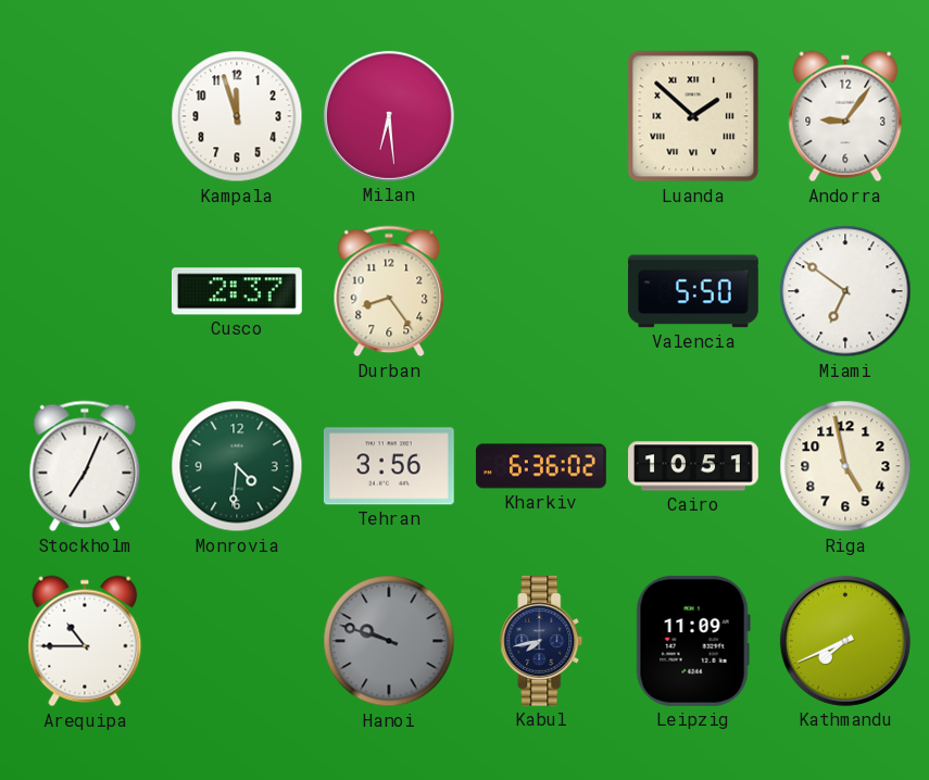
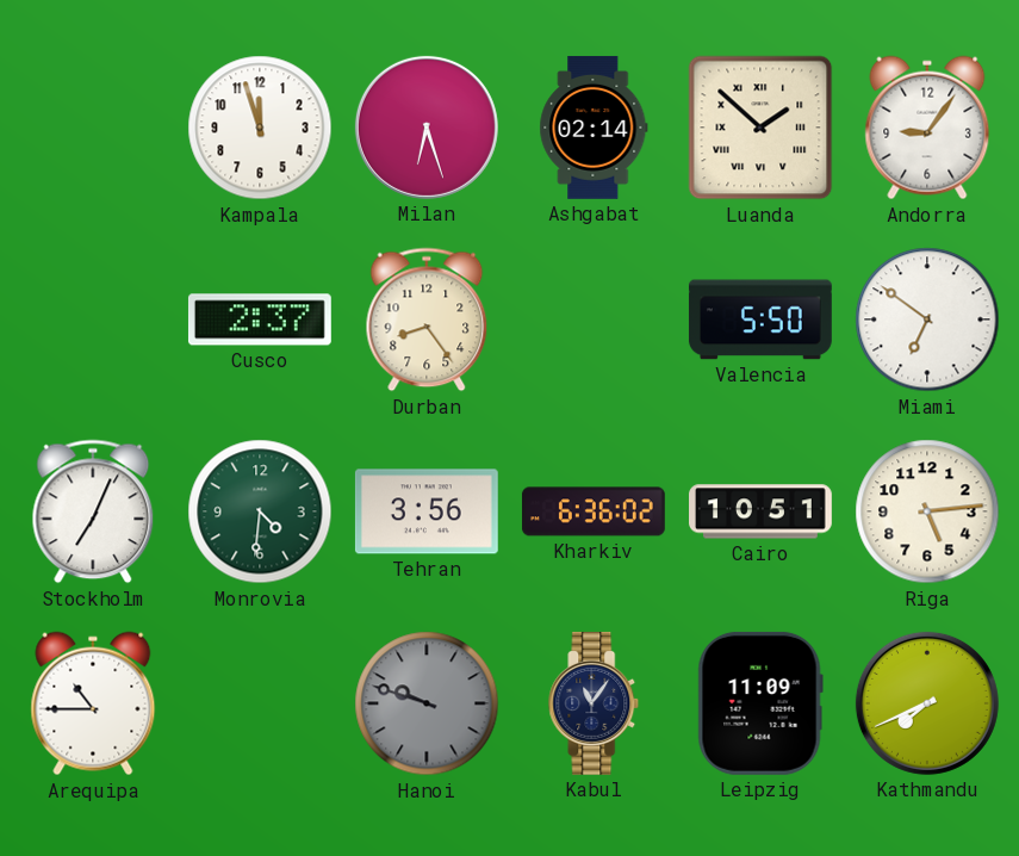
Milan: 6:29 -> 6:27 (427, 128)
Ashgabat: none -> 02:14 (594, 128)
Riga: 4:58 -> 5:14 (927, 511)
Kabul: 7:43 -> 11:06 (594, 703)
